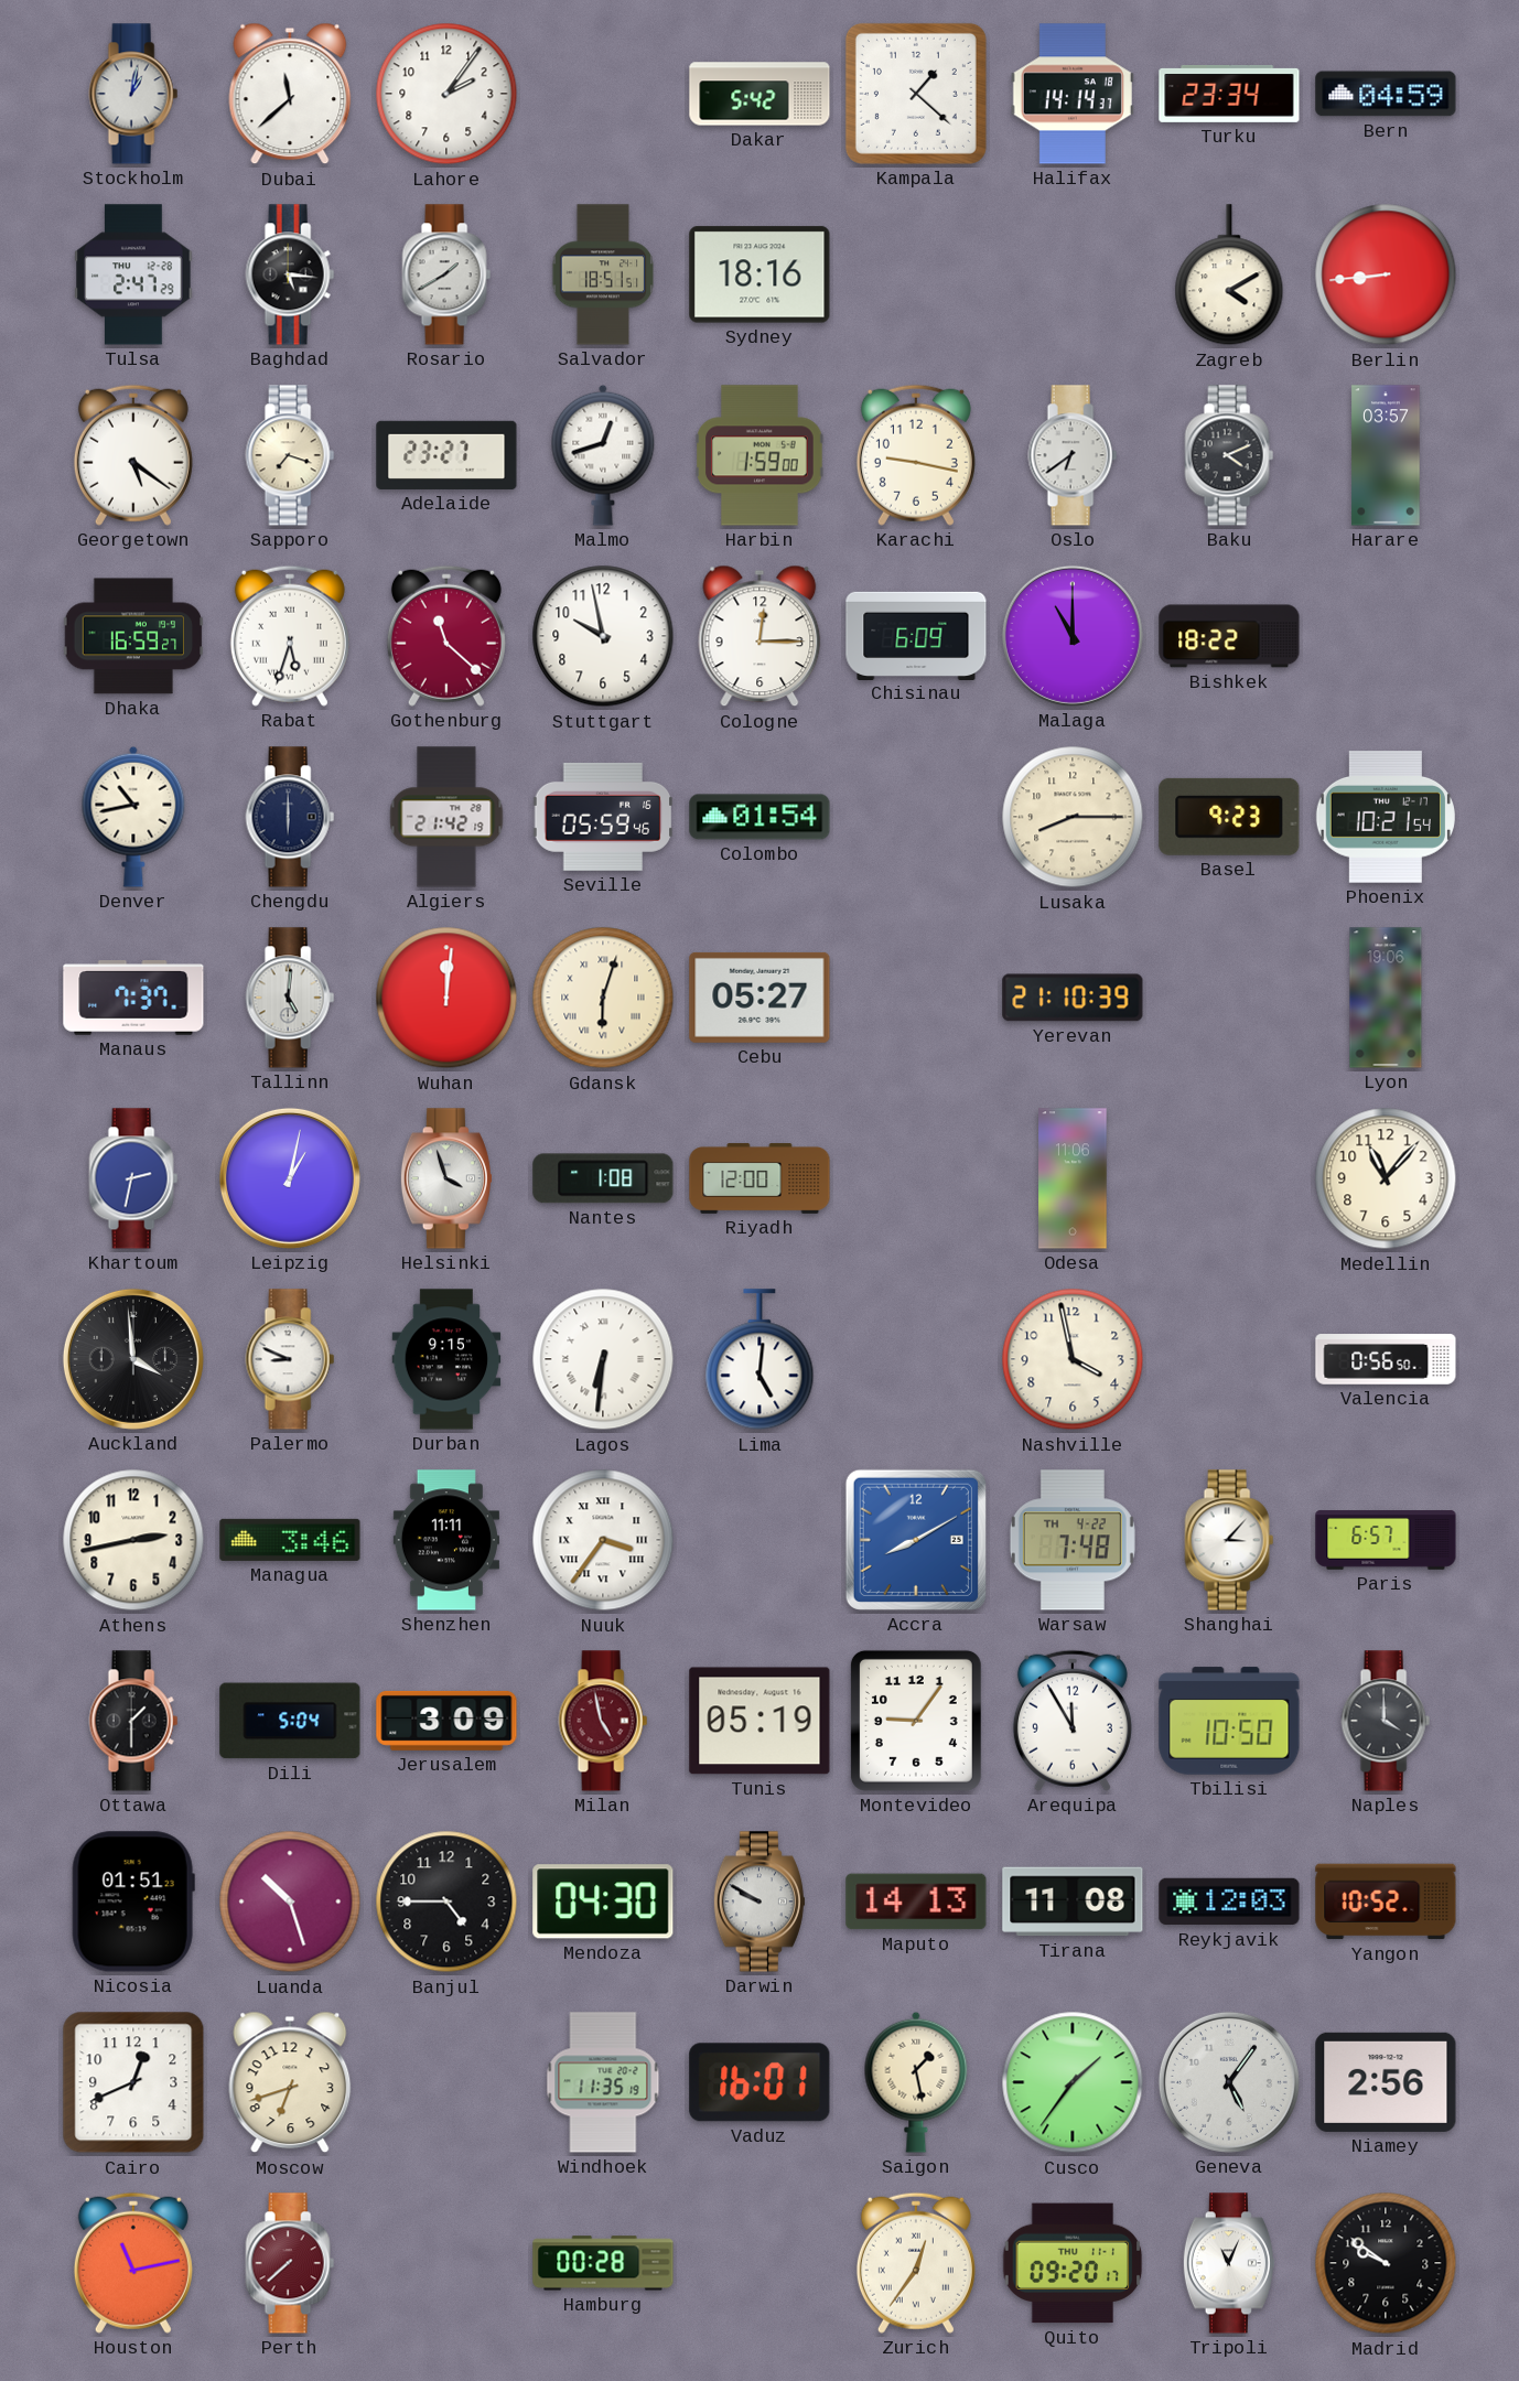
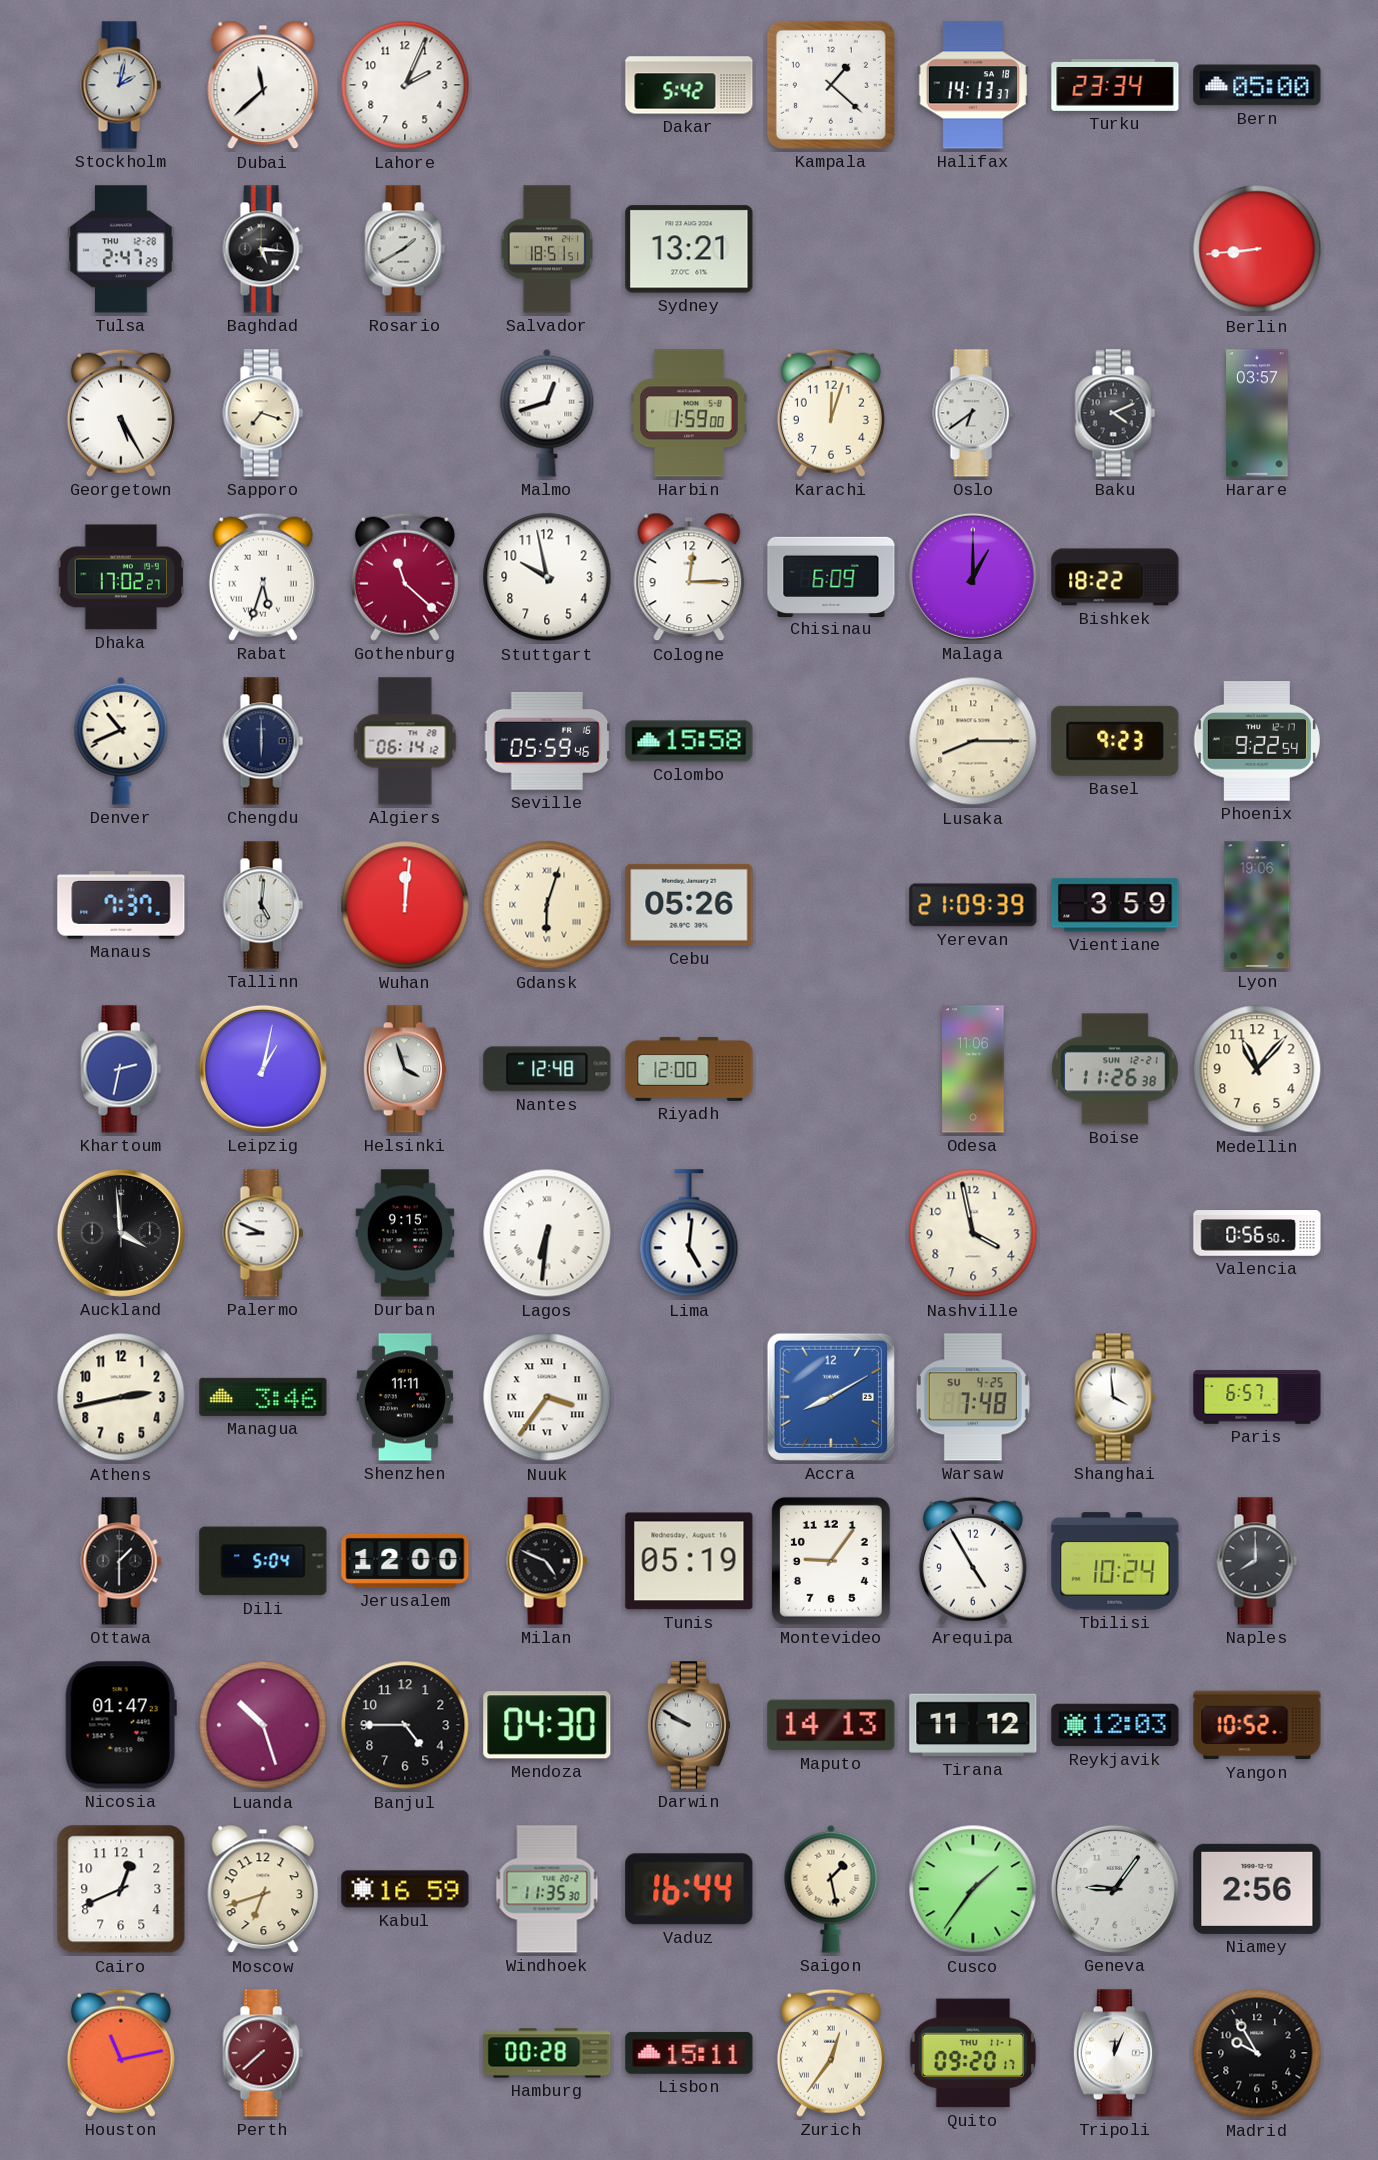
Stockholm: 1:02 -> 2:02 (121, 85)
Lahore: 2:06 -> 2:04 (405, 85)
Halifax: 14:14 -> 14:13 (973, 85)
Bern: 04:59 -> 05:00 (1257, 85)
Sydney: 18:16 -> 13:21 (689, 249)
Zagreb: 4:10 -> none (1229, 276)
Georgetown: 5:21 -> 5:25 (121, 413)
Adelaide: 23:27 -> none (446, 455)
Karachi: 9:17 -> 12:03 (831, 413)
Dhaka: 16:59 -> 17:02 (121, 577)
Malaga: 11:00 -> 1:00 (973, 577)
Denver: 10:43 -> 10:41 (121, 741)
Algiers: 21:42 -> 06:14 (405, 741)
Colombo: 01:54 -> 15:58 (689, 741)
Phoenix: 10:21 -> 9:22 (1257, 741)
Cebu: 05:27 -> 05:26 (689, 905)
Yerevan: 21:10 -> 21:09 (973, 905)
Vientiane: none -> 3:59 (1115, 905)
Nantes: 1:08 -> 12:48 (547, 1069)
Boise: none -> 11:26 (1115, 1069)
Warsaw date: TH 4-22 -> SU 4-25 (973, 1397)
Shanghai: 3:07 -> 3:59 (1115, 1397)
Jerusalem: 3:09 -> 12:00 (405, 1561)
Milan: 4:58 -> 4:49 (547, 1561)
Milan dial: burgundy -> black (547, 1561)
Arequipa: 11:55 -> 4:55 (973, 1561)
Tbilisi: 10:50 -> 10:24 (1115, 1561)
Naples: 4:00 -> 8:00 (1257, 1561)
Nicosia: 01:51 -> 01:47 (121, 1725)
Tirana: 11:08 -> 11:12 (973, 1725)
Kabul: none -> 16:59 (405, 1889)
Windhoek: 11:35:19 -> 11:35:30 (547, 1889)
Vaduz: 16:01 -> 16:44 (689, 1889)
Geneva: 5:06 -> 9:06 (1115, 1889)
Lisbon: none -> 15:11 (689, 2053)
Tripoli: 11:04 -> 12:04 (1115, 2053)
Madrid: 9:51 -> 9:55 (1257, 2053)
